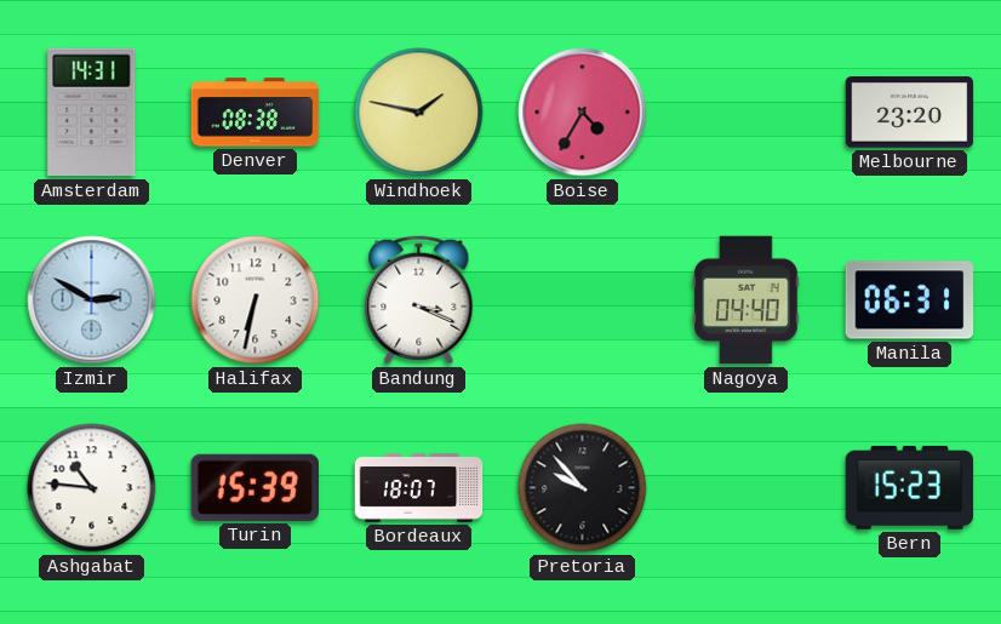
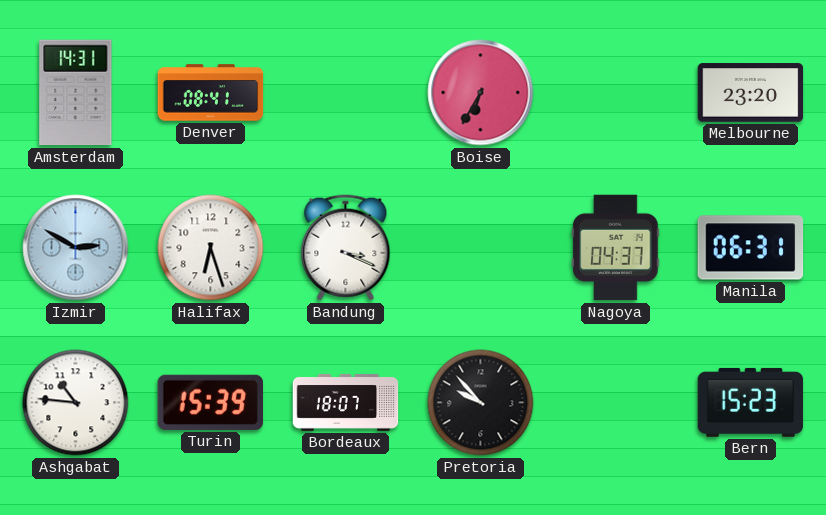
Denver: 08:38 -> 08:41 (211, 93)
Windhoek: 1:47 -> none (419, 113)
Boise: 4:35 -> 6:35 (481, 93)
Halifax: 6:32 -> 6:27 (211, 248)
Nagoya: 04:40 -> 04:37 (616, 248)
